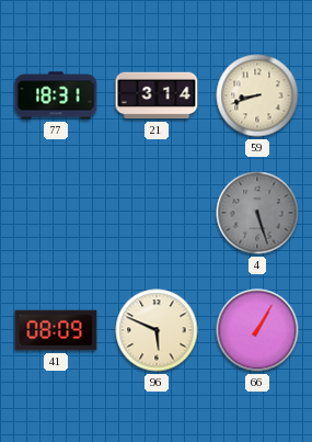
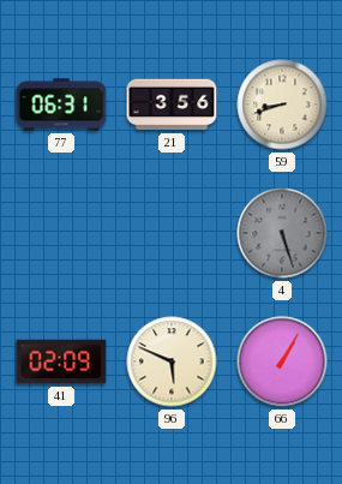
77: 18:31 -> 06:31 (61, 104)
21: 3:14 -> 3:56 (172, 104)
41: 08:09 -> 02:09 (61, 361)
